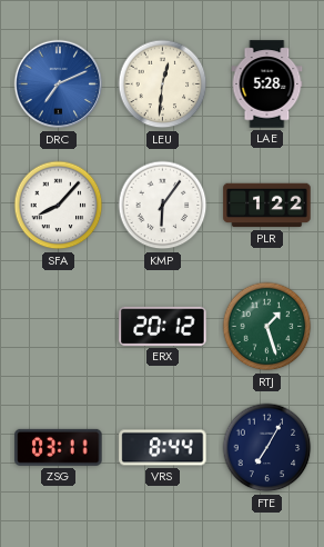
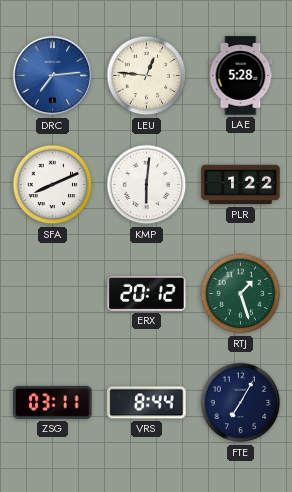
DRC: 7:11 -> 7:14 (53, 76)
LEU: 12:31 -> 12:46 (147, 76)
SFA: 8:07 -> 8:11 (53, 185)
KMP: 6:06 -> 6:01 (147, 185)
